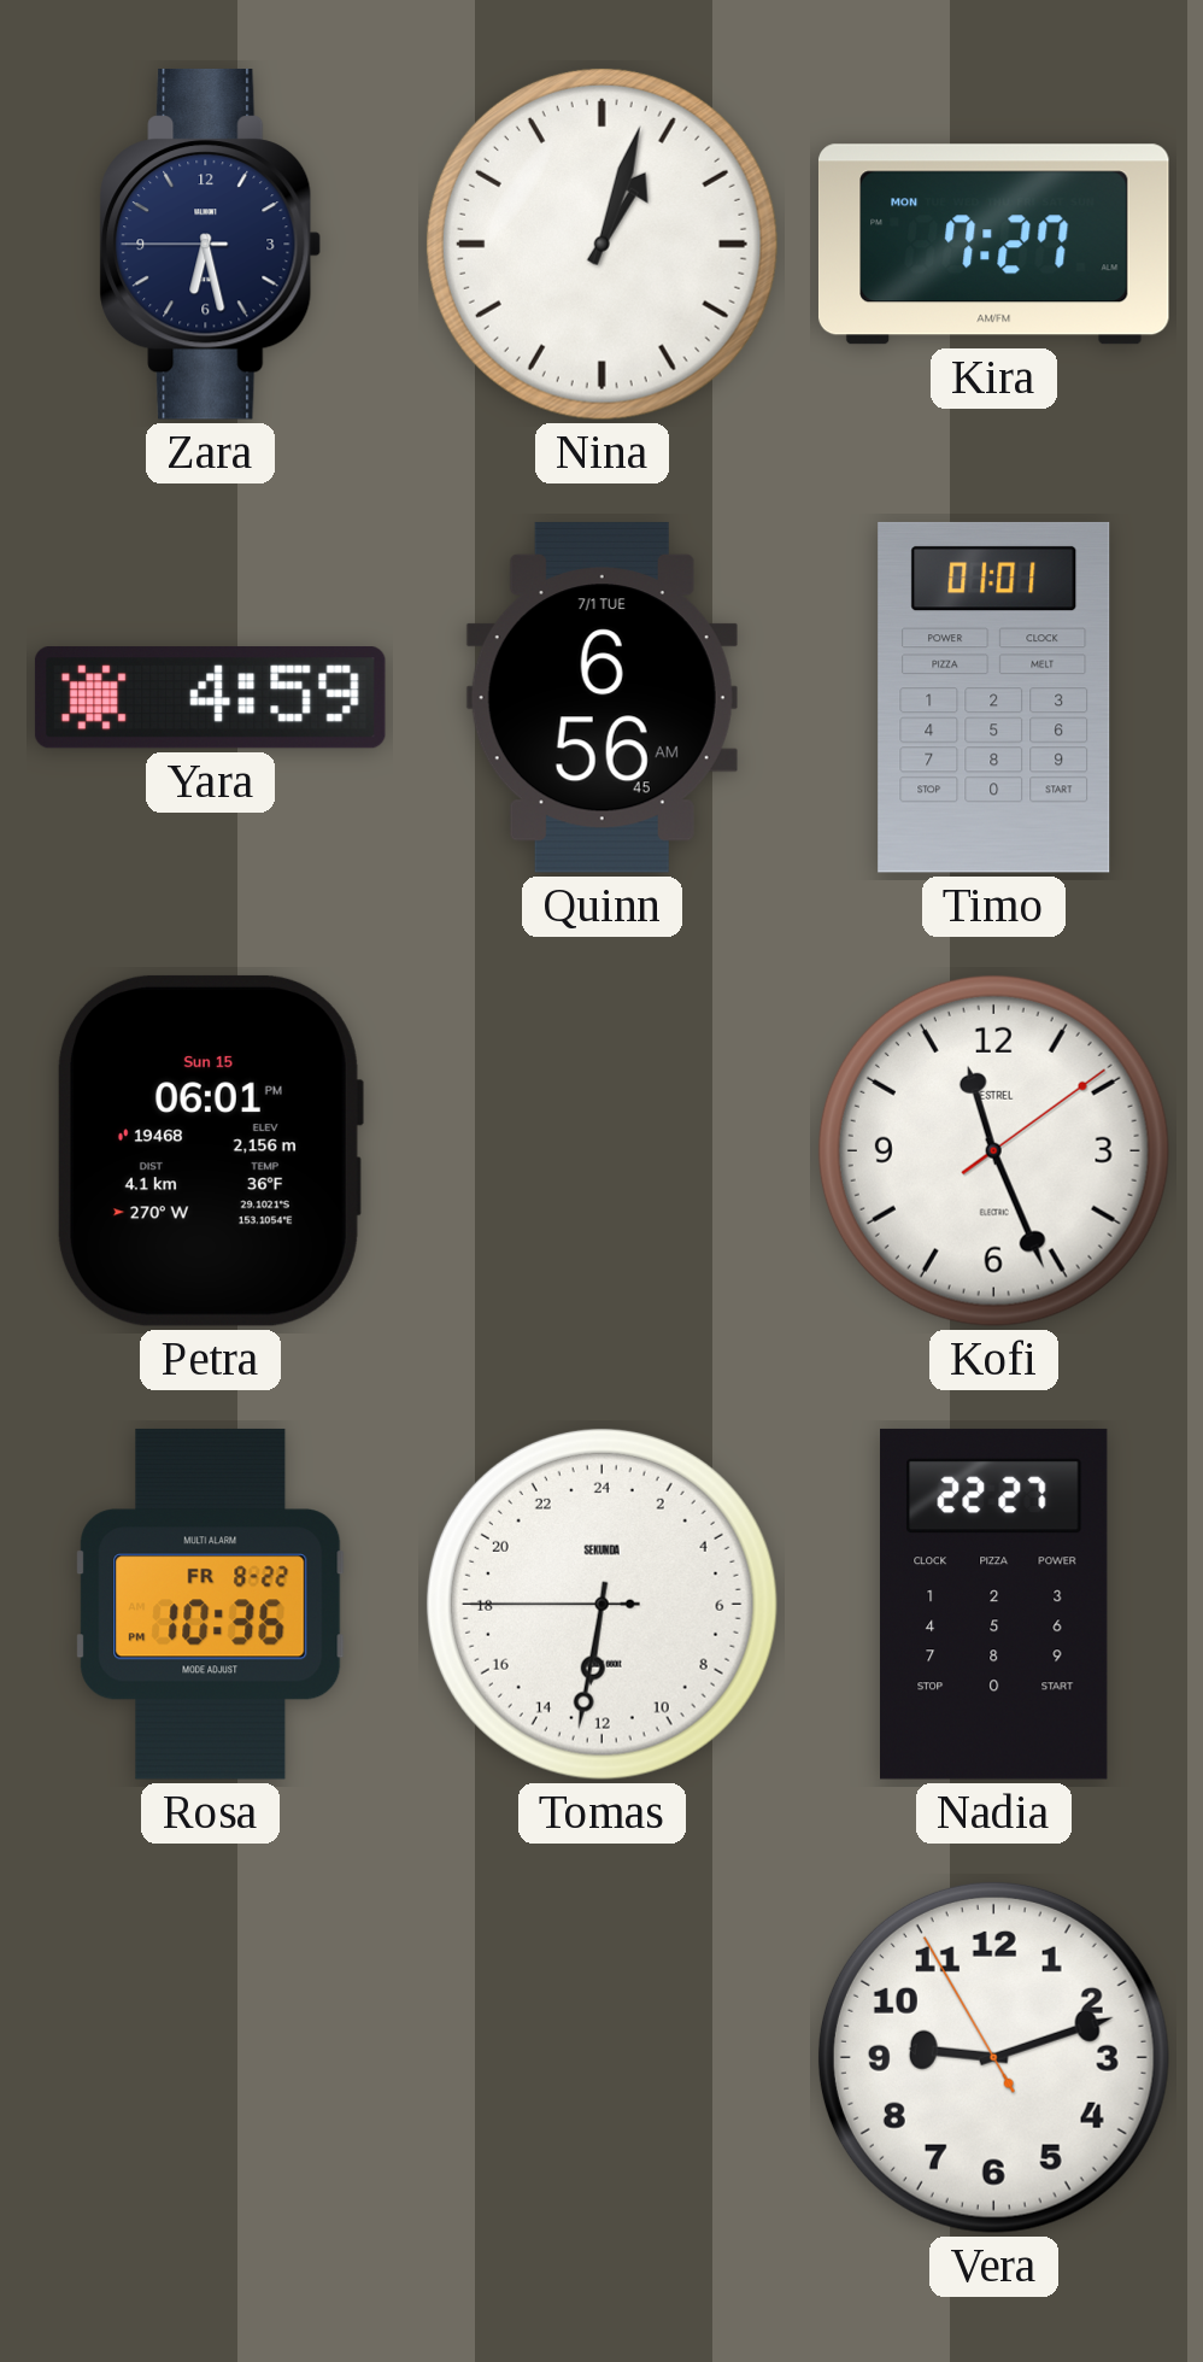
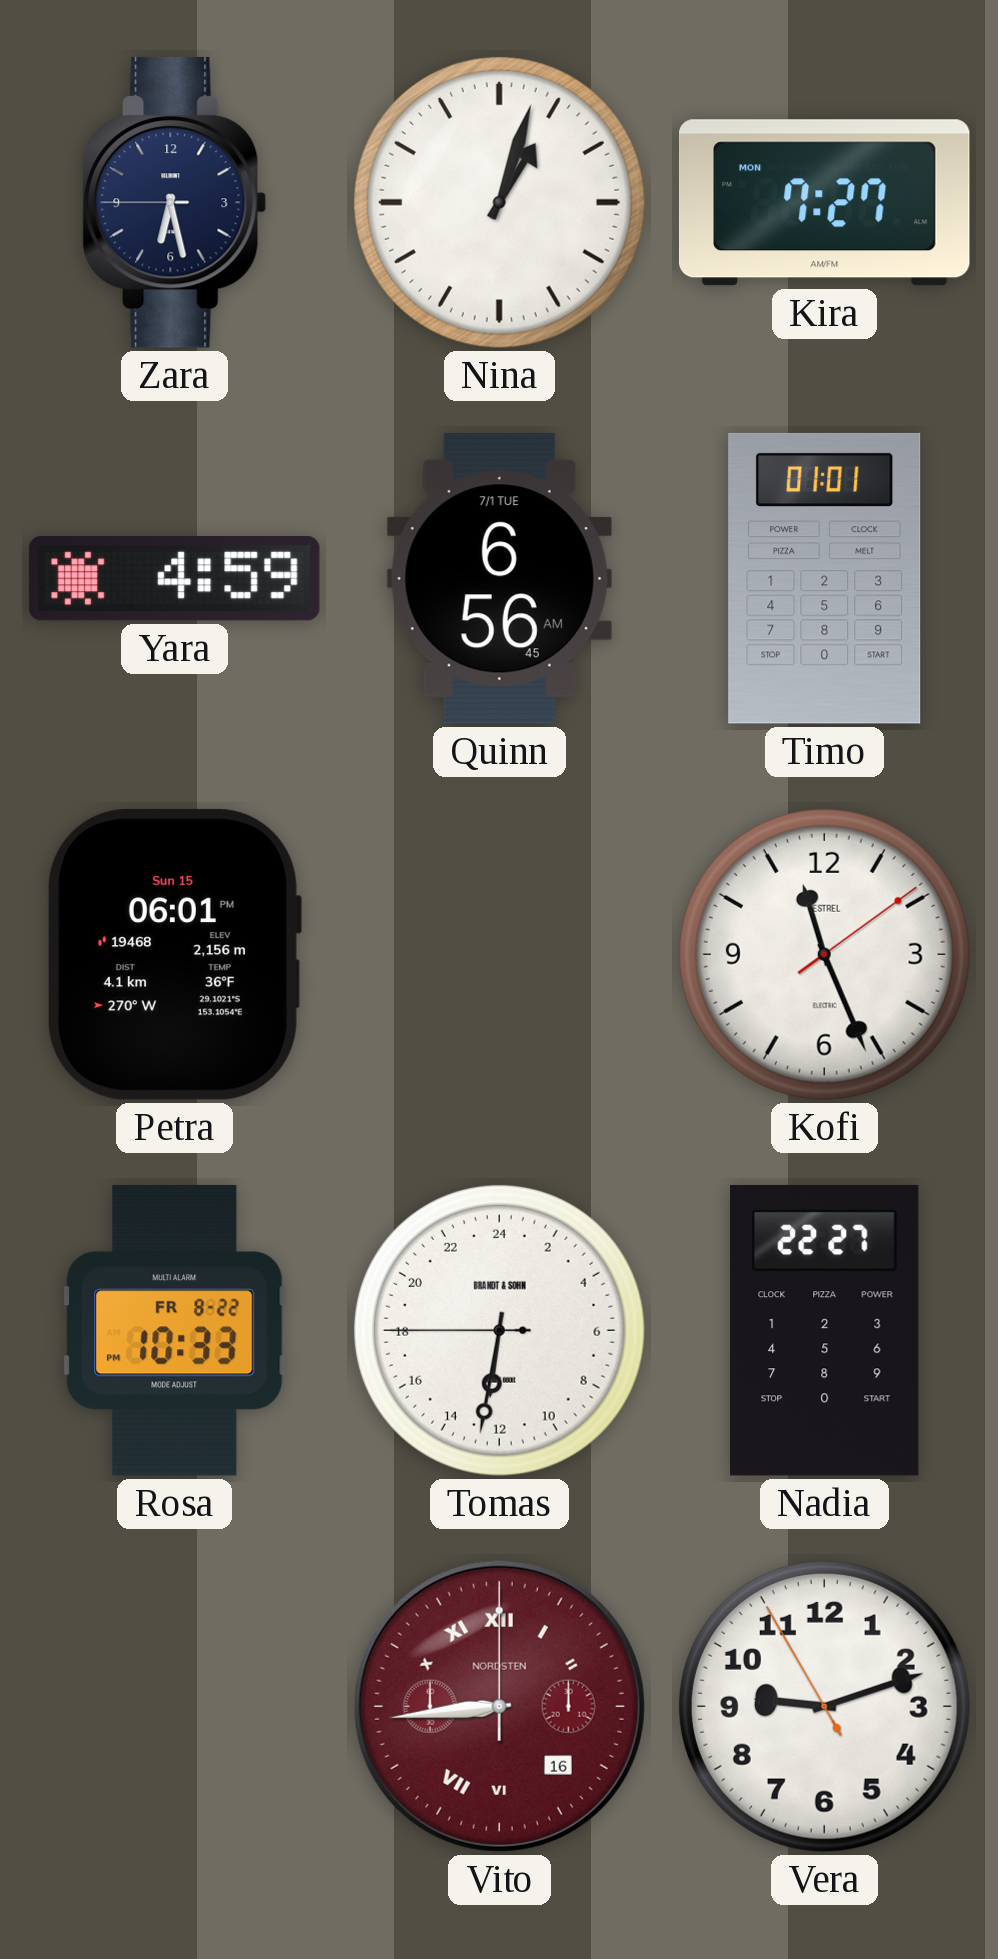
Rosa: 10:36 -> 10:33 (175, 1330)
Tomas brand: SEKUNDA -> BRANDT & SOHN (499, 1330)
Vito: none -> 8:44 (499, 1706)
